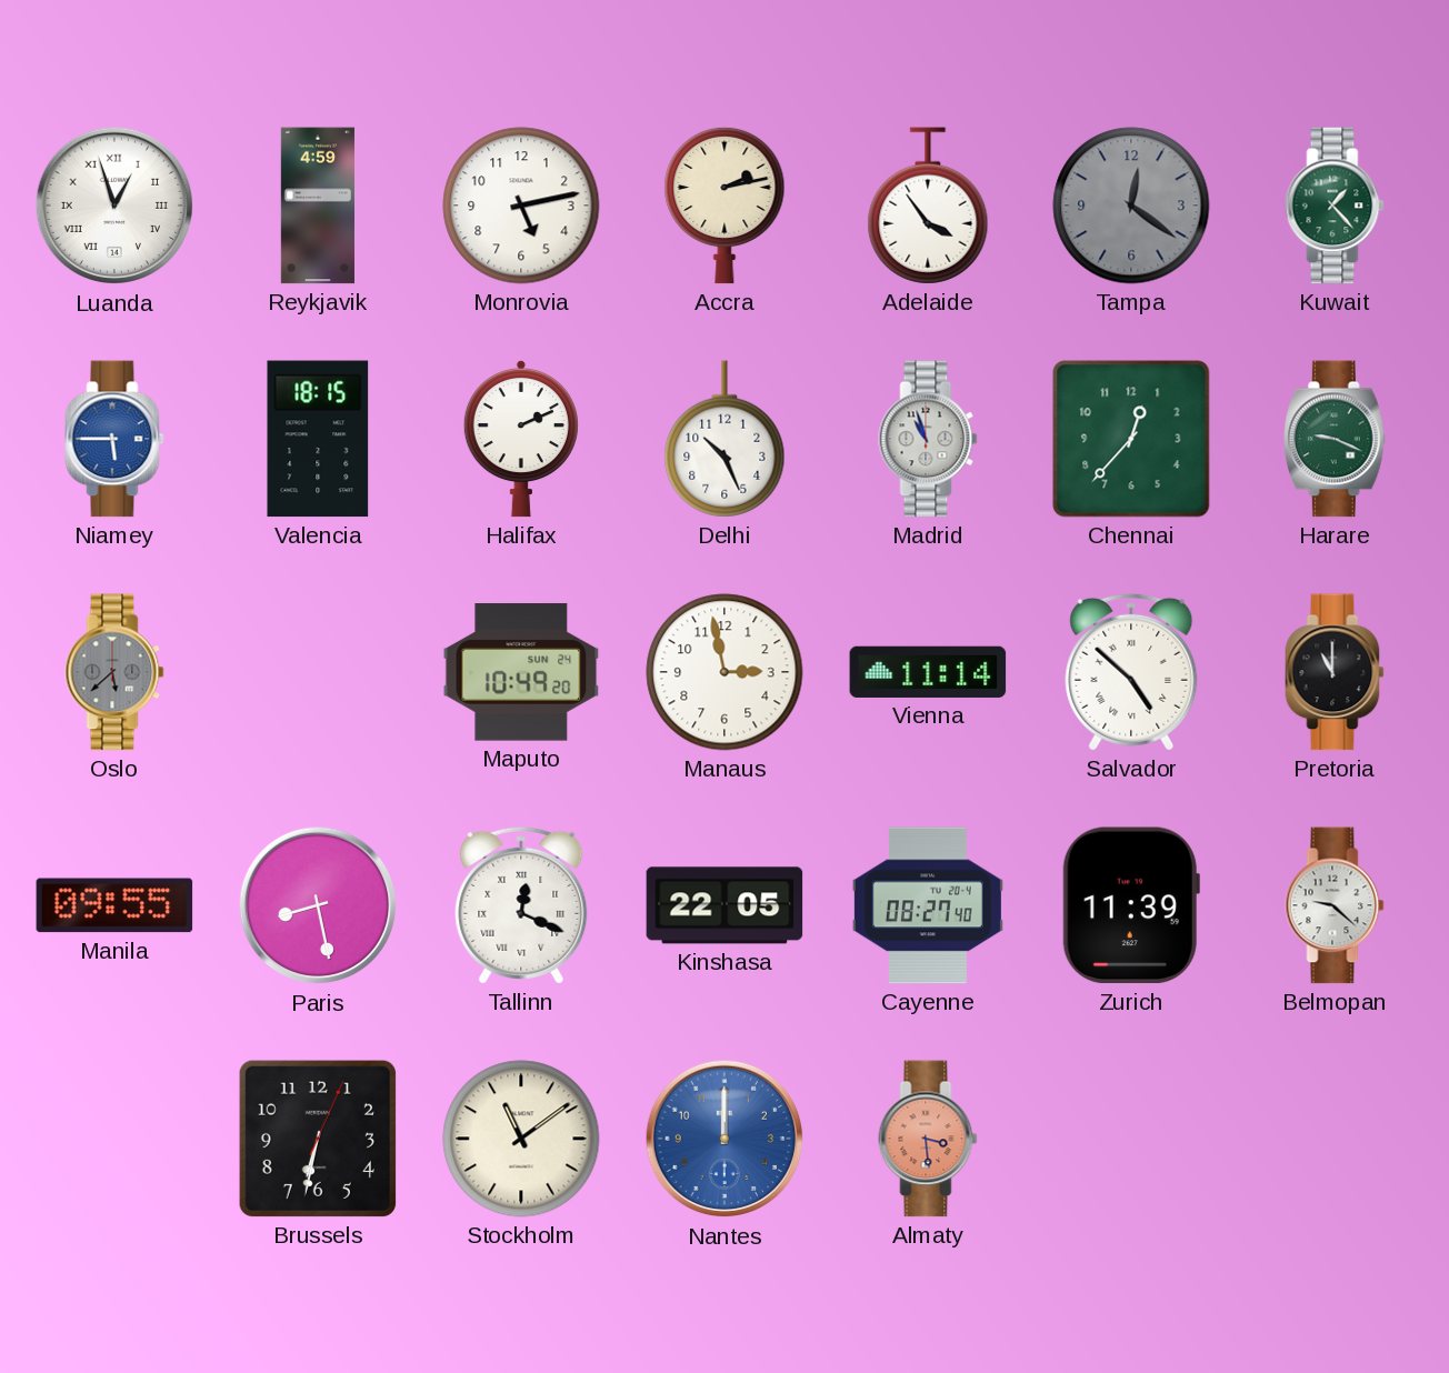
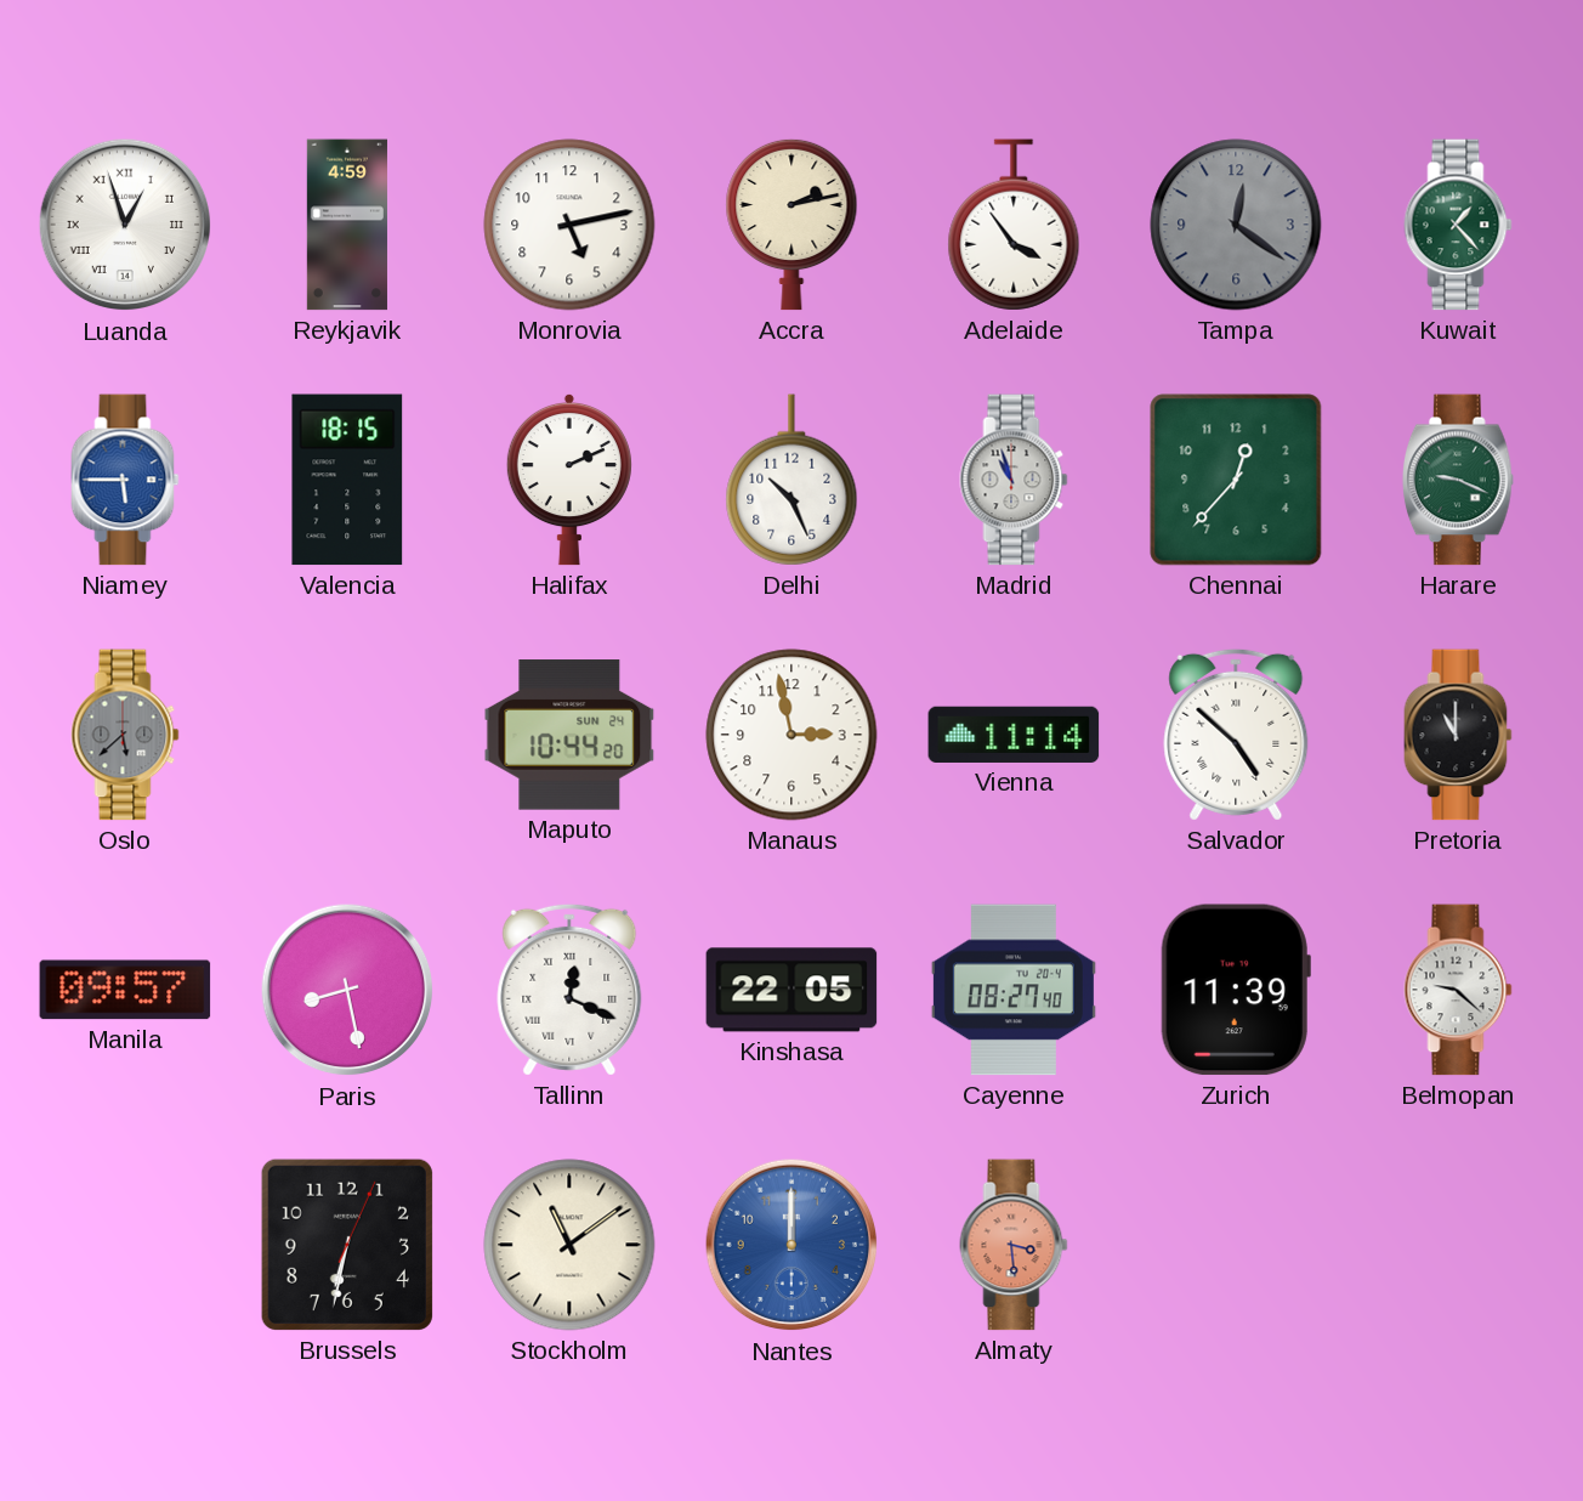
Maputo: 10:49 -> 10:44 (569, 735)
Manila: 09:55 -> 09:57 (125, 990)
